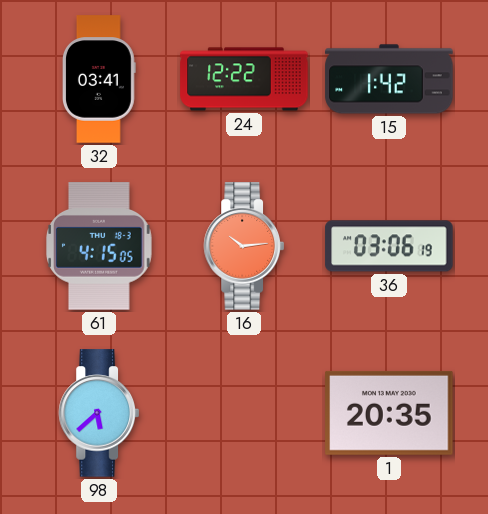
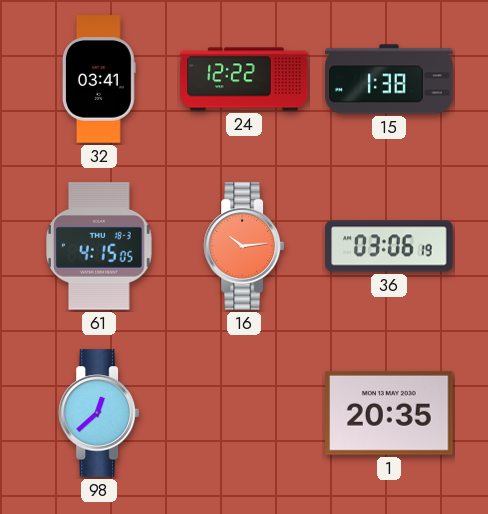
15: 1:42 -> 1:38 (389, 79)
98: 5:38 -> 12:38 (98, 413)
